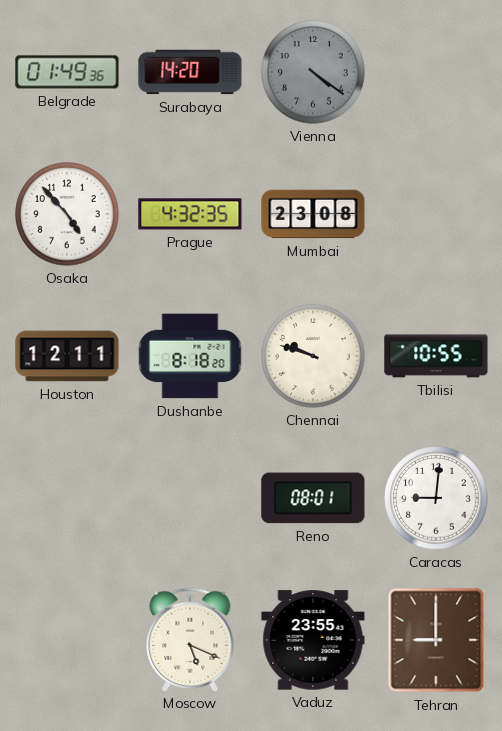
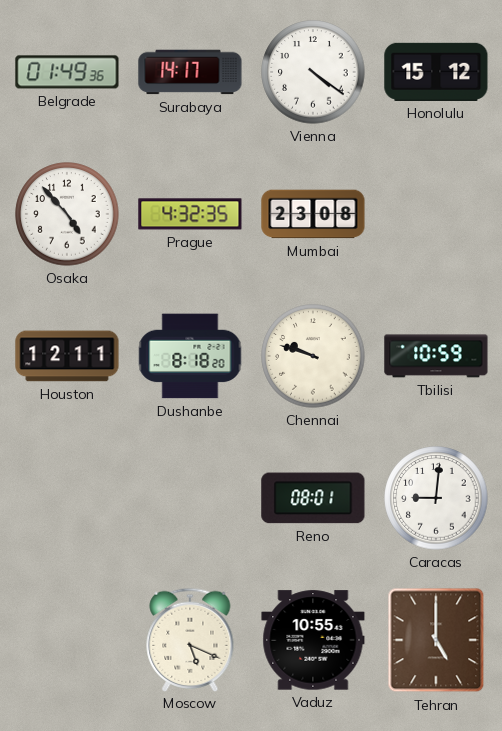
Surabaya: 14:20 -> 14:17 (190, 72)
Vienna dial: grey -> white (313, 72)
Honolulu: none -> 15:12 (436, 72)
Tbilisi: 10:55 -> 10:59 (436, 356)
Vaduz: 23:55 -> 10:55 (313, 640)
Tehran: 9:00 -> 5:00 (436, 640)
